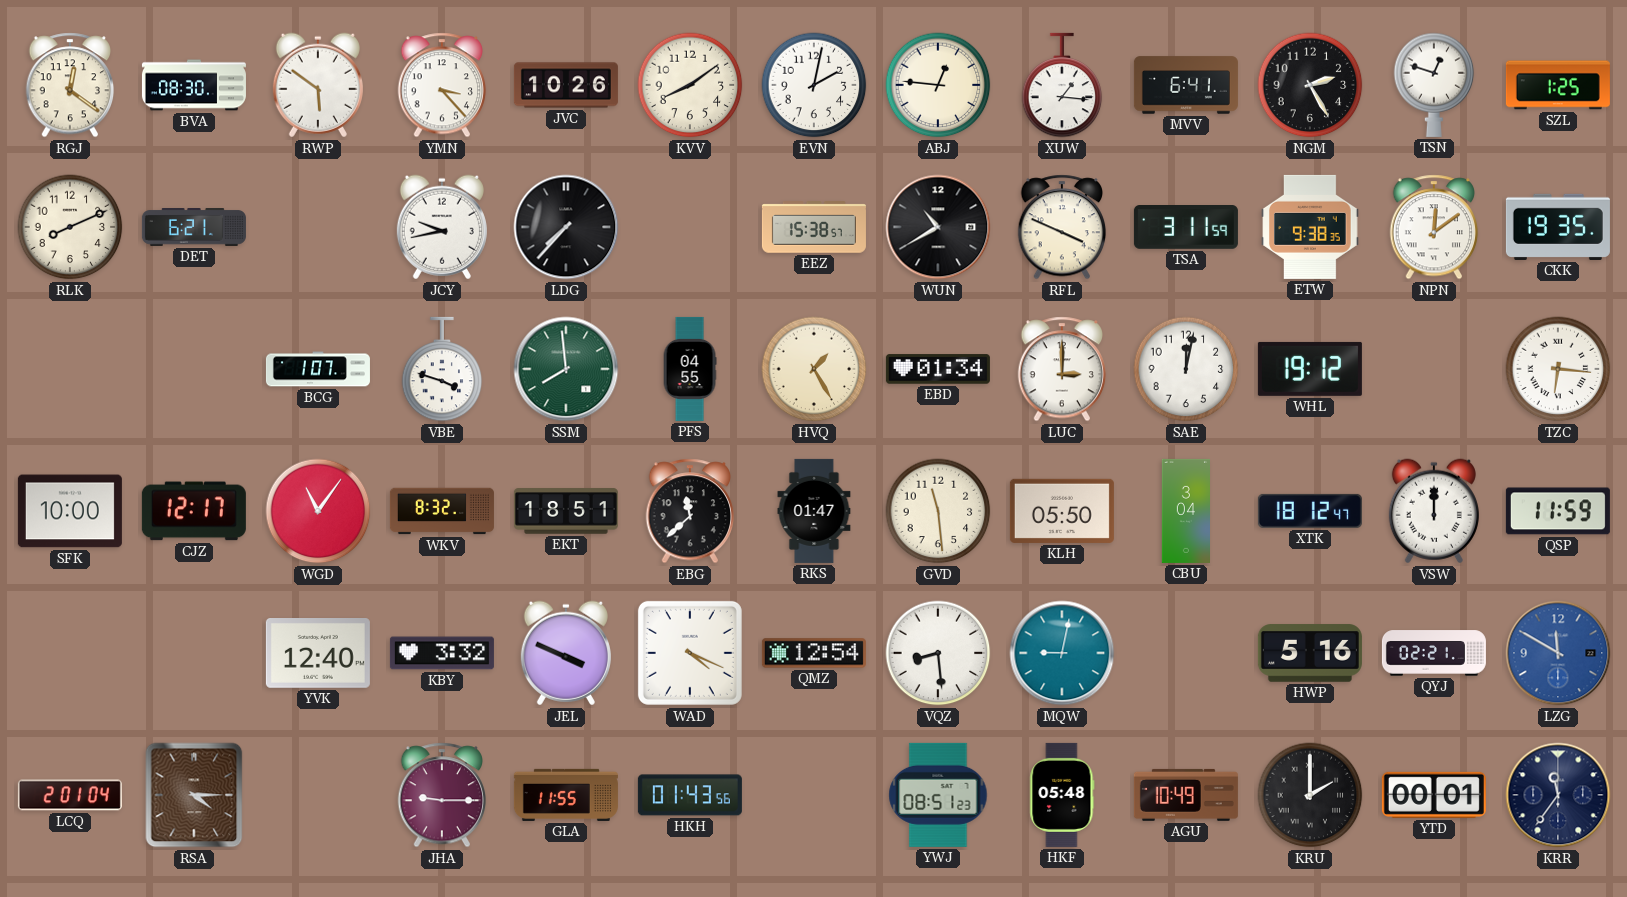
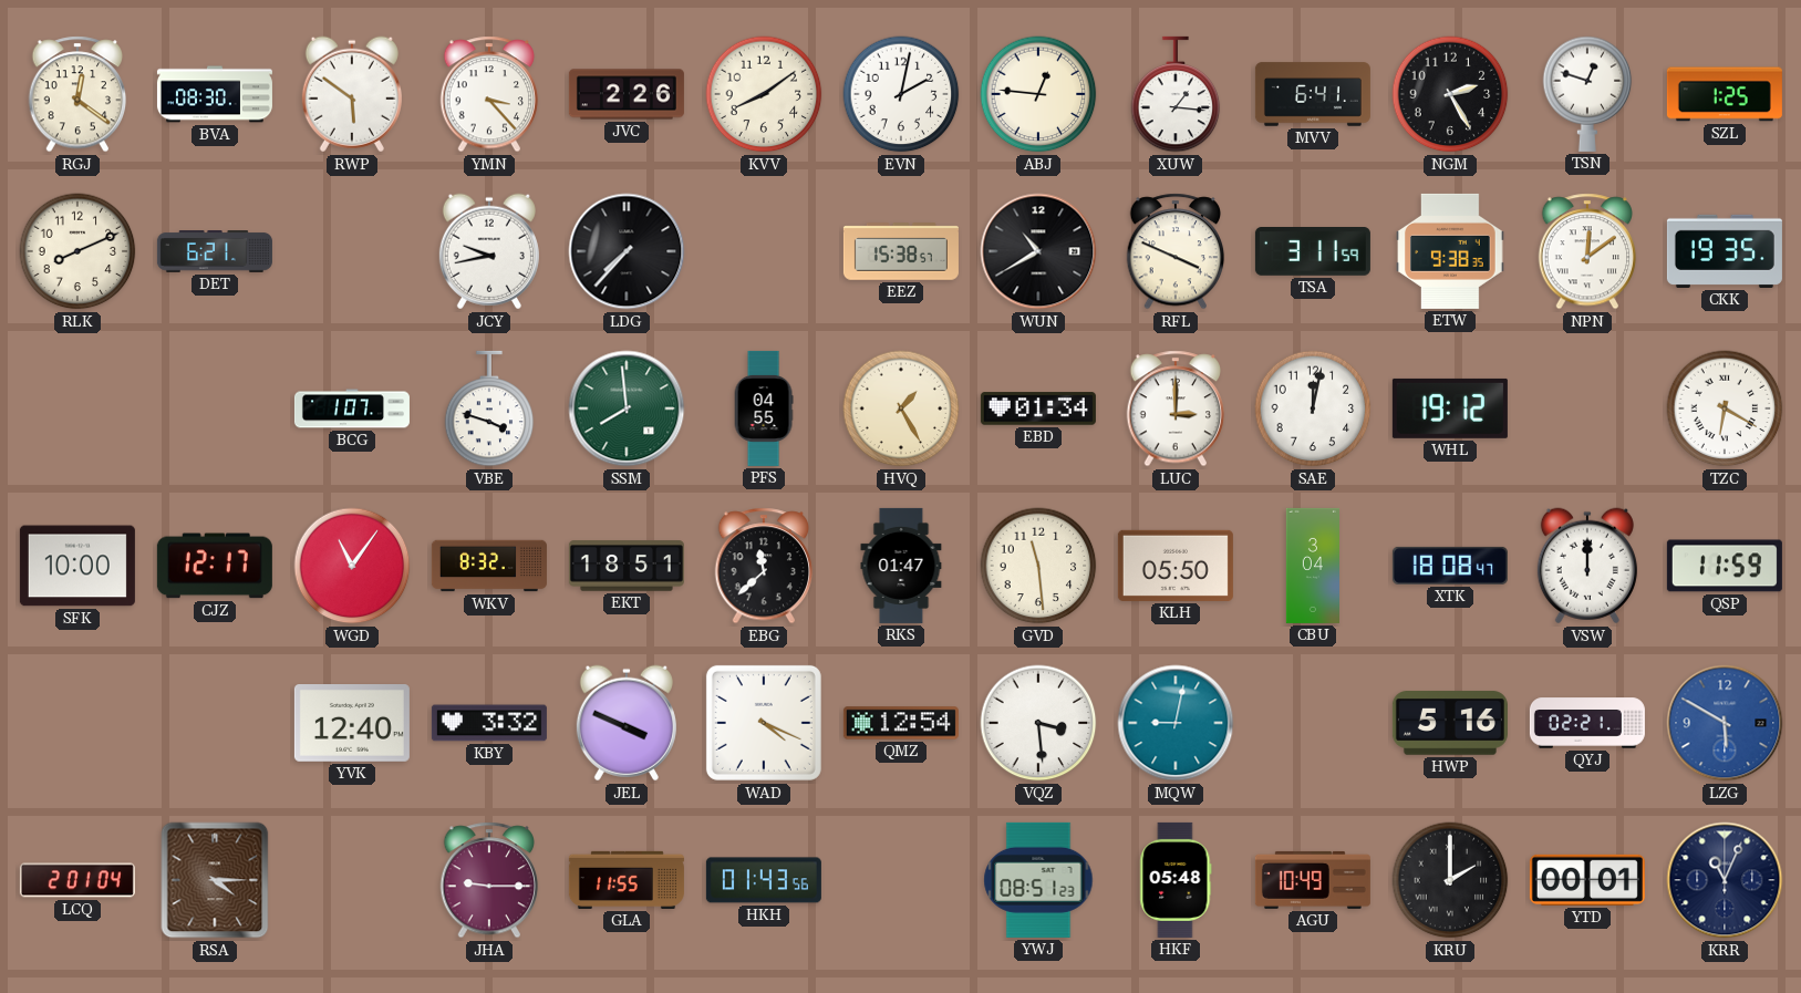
JVC: 10:26 -> 2:26 (627, 94)
TZC: 6:16 -> 6:20 (1725, 408)
XTK: 18:12 -> 18:08 (1450, 566)
VQZ: 8:29 -> 3:29 (1038, 723)
LZG: 11:50 -> 5:50 (1725, 723)
KRR: 11:36 -> 11:04 (1725, 880)
